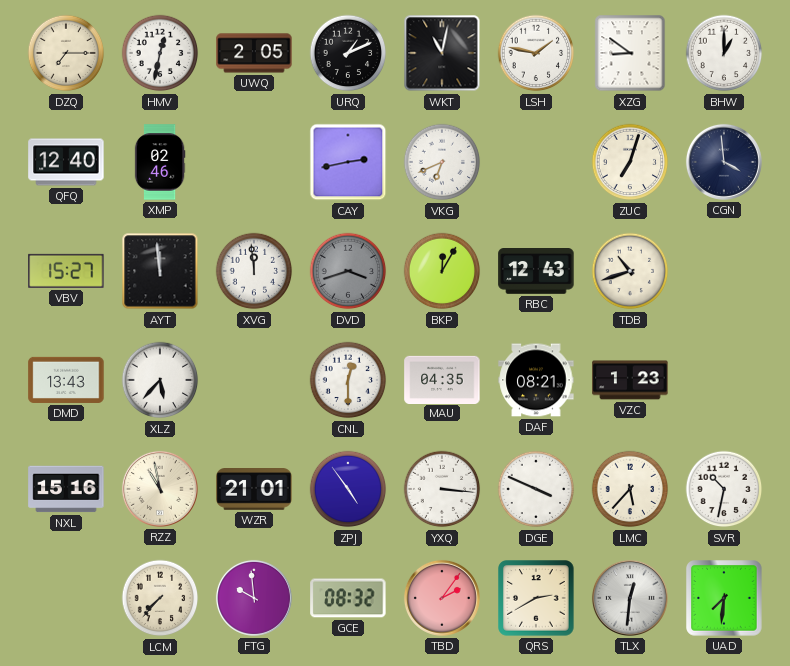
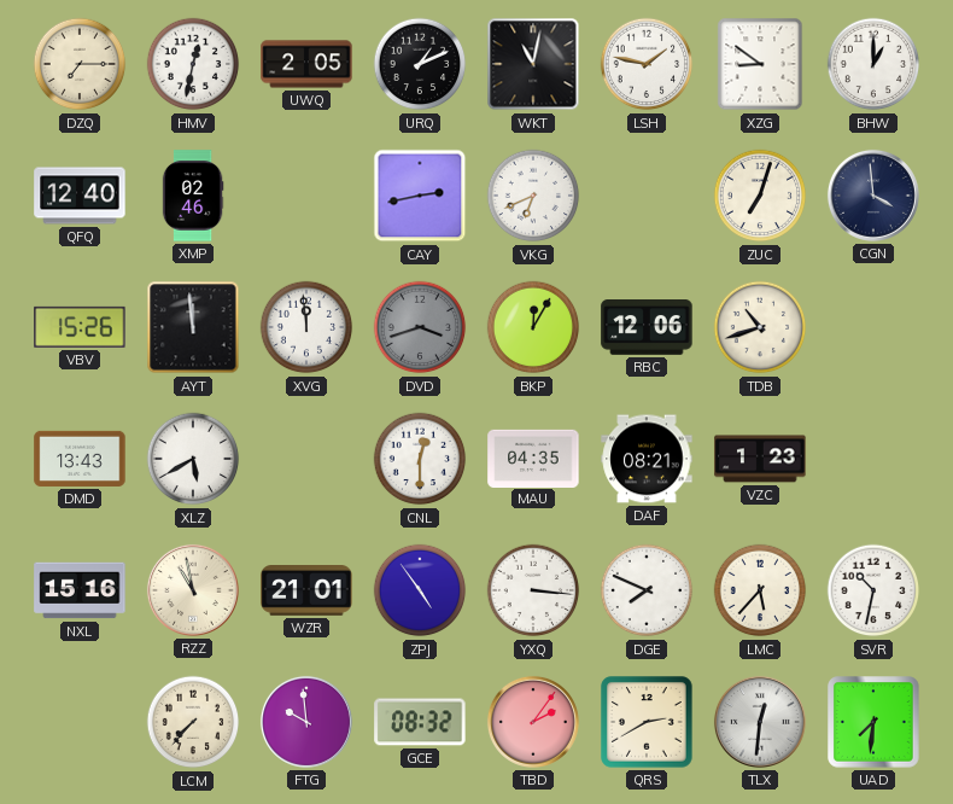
VBV: 15:27 -> 15:26 (80, 327)
RBC: 12:43 -> 12:06 (647, 328)
XLZ: 5:37 -> 5:40 (193, 459)
DGE: 3:49 -> 7:49 (647, 590)
